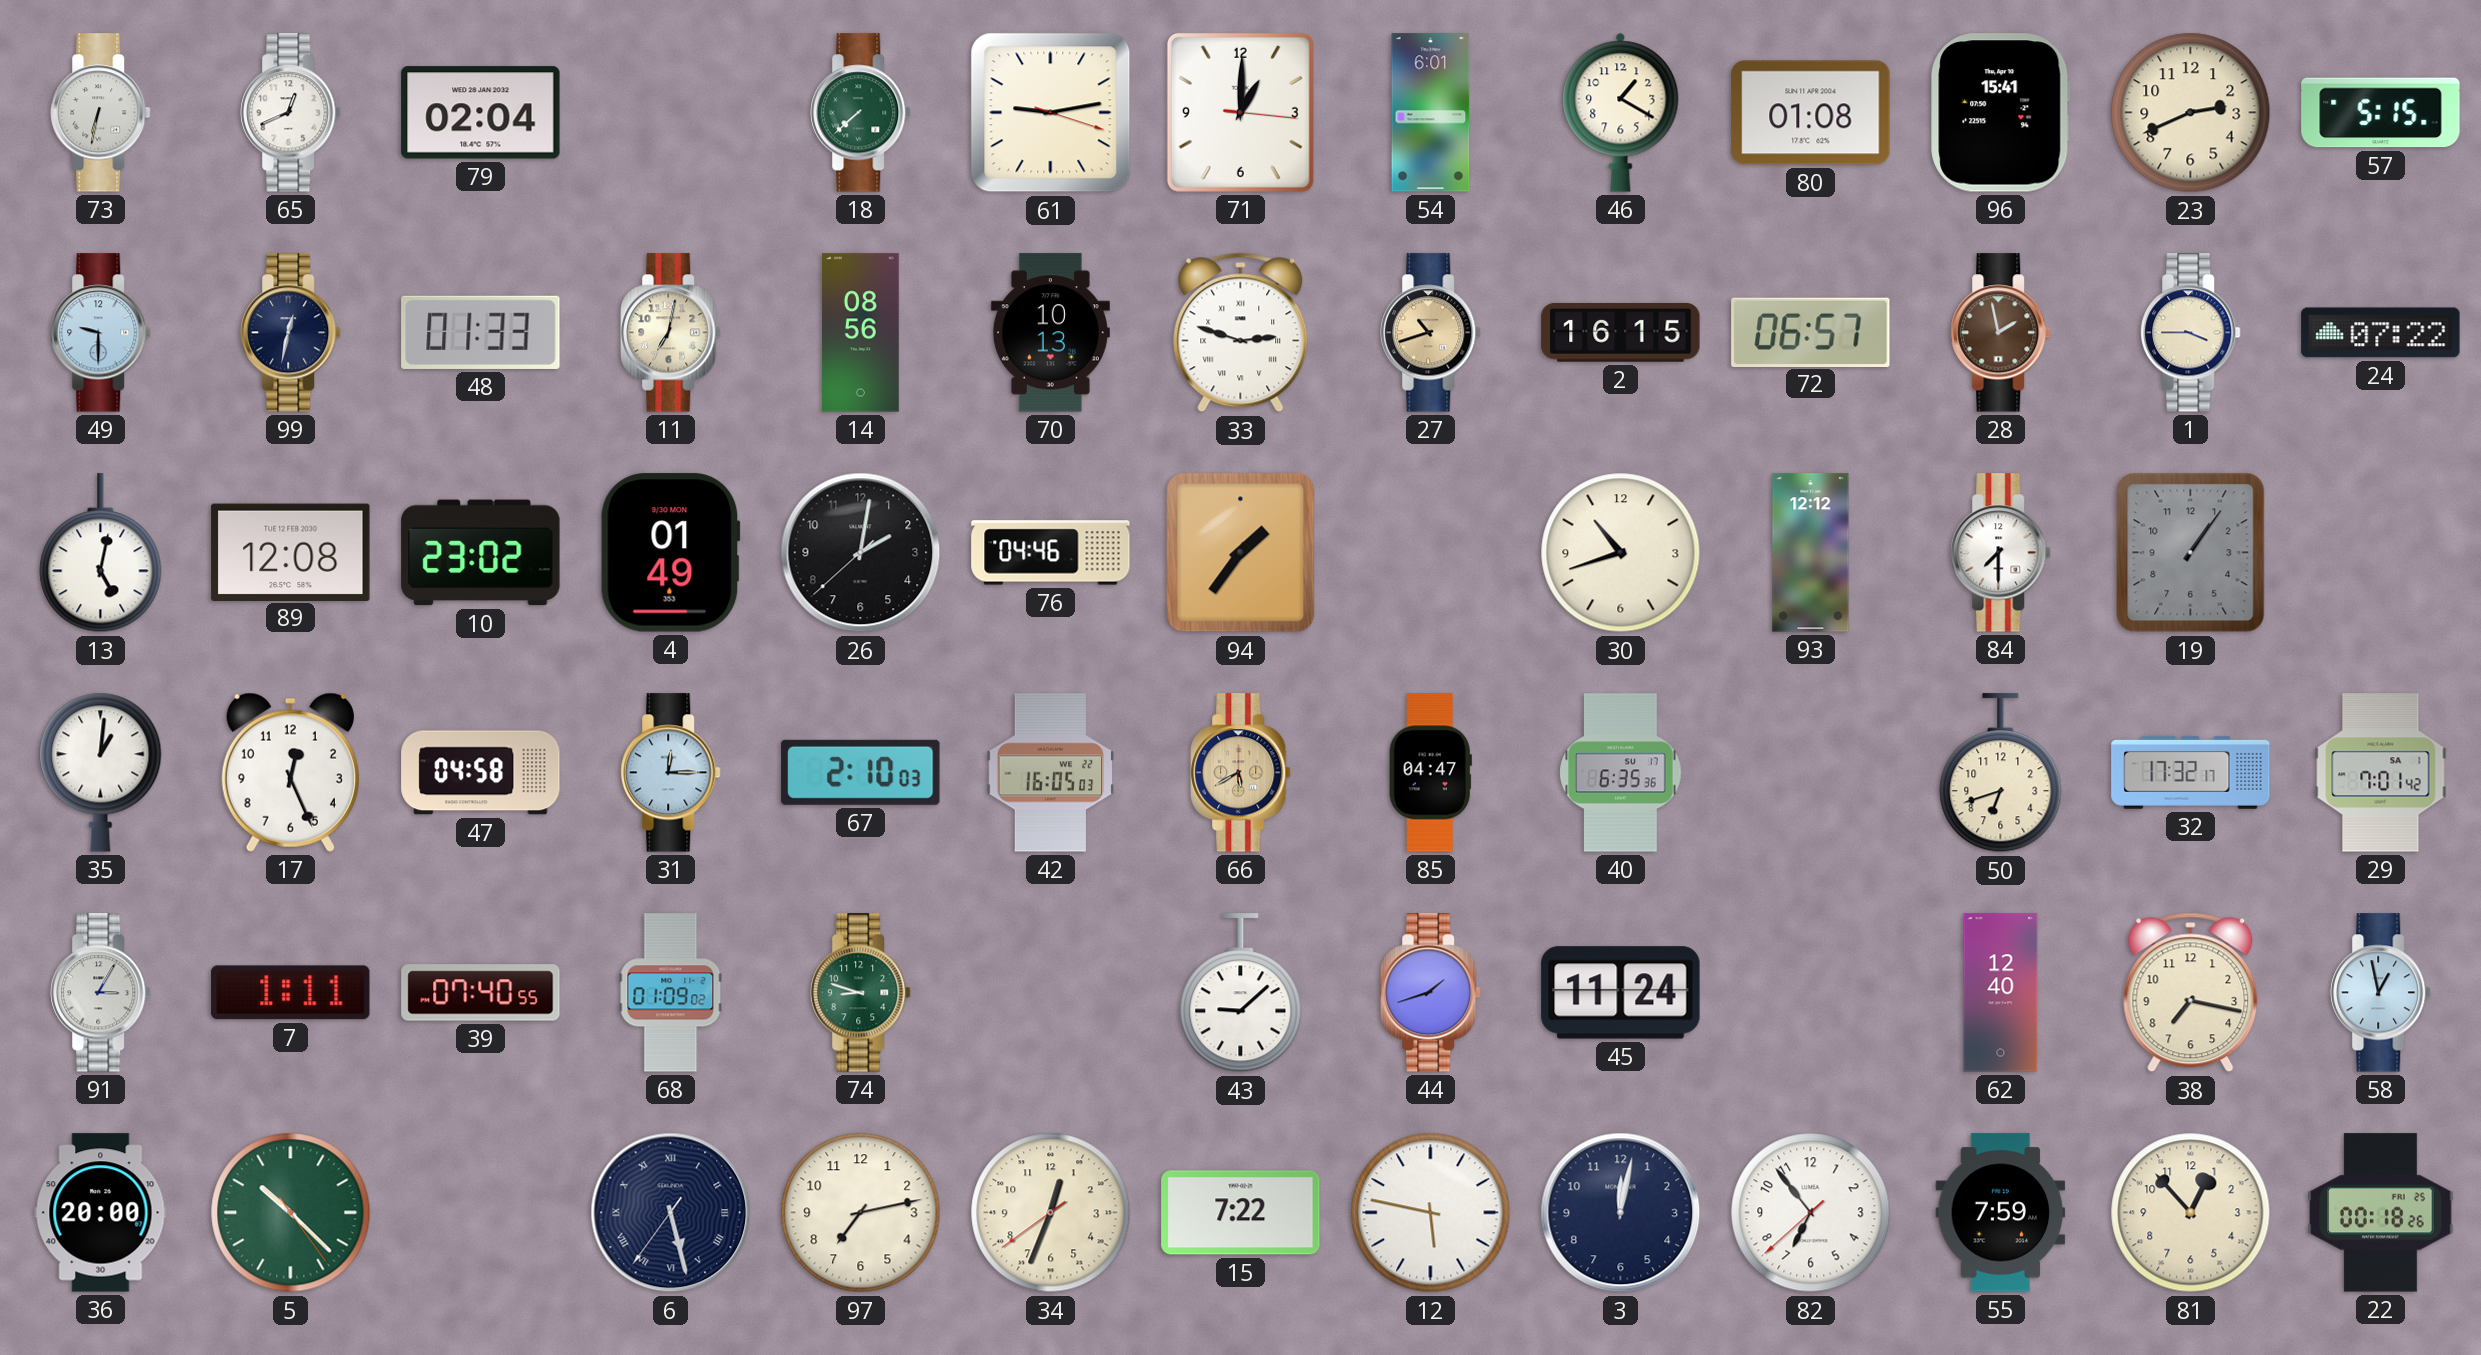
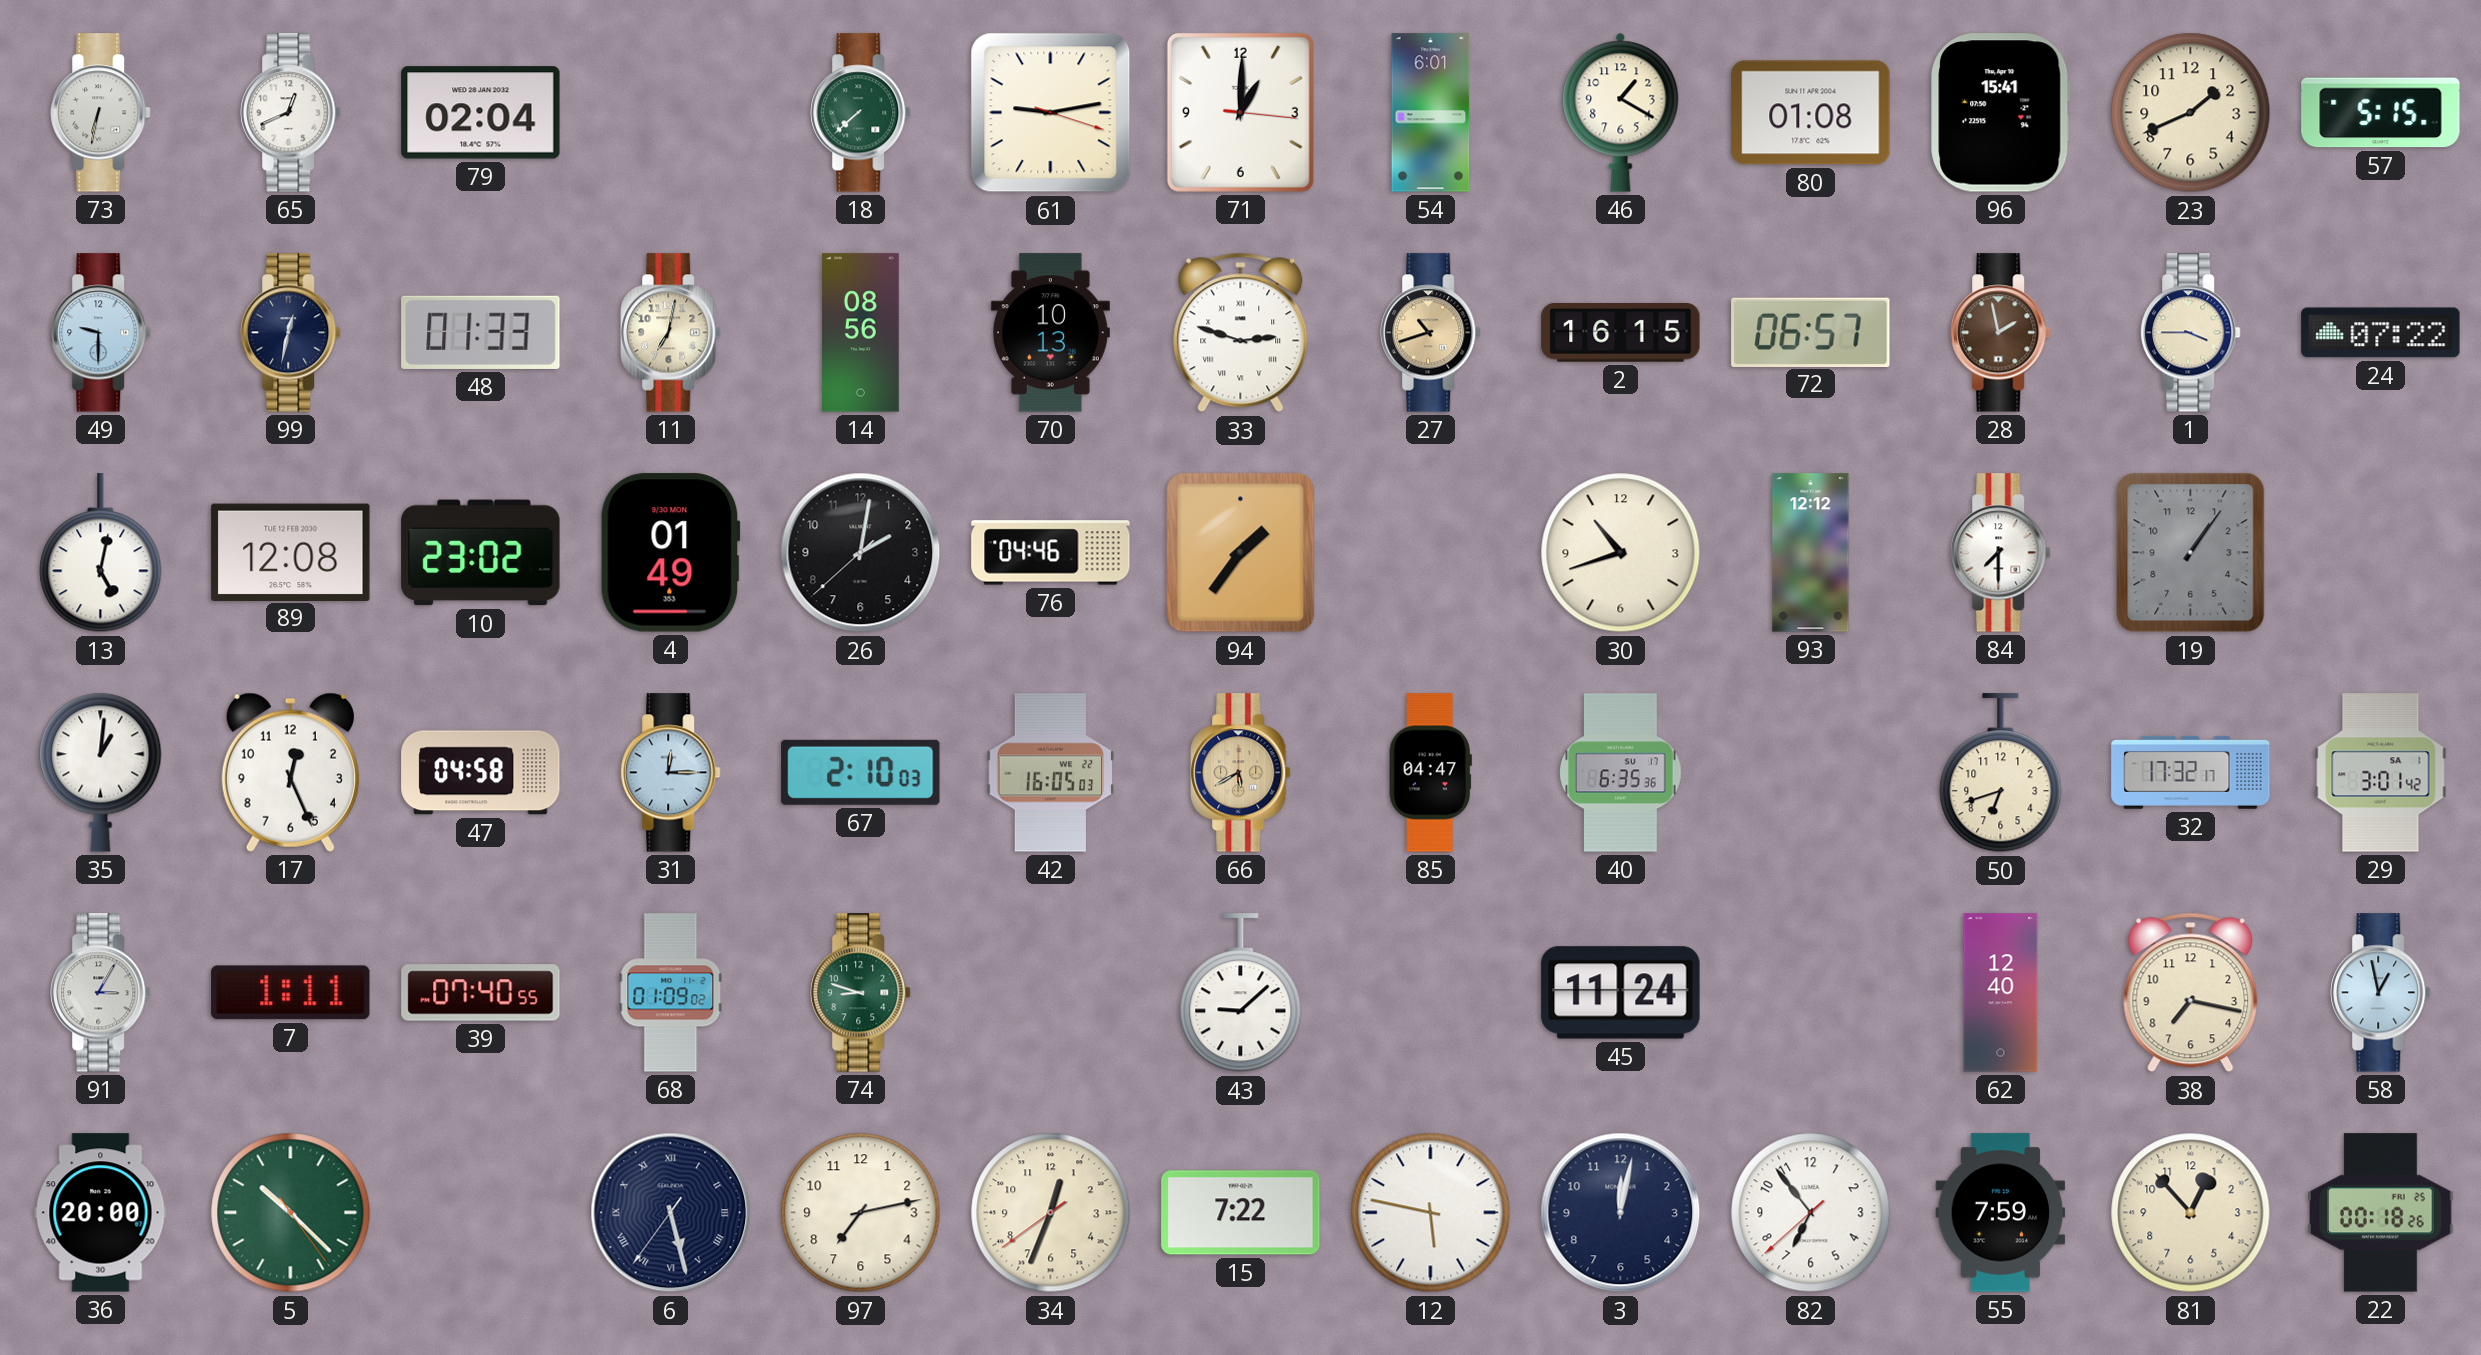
23: 2:41 -> 1:41 (2191, 113)
29: 7:01 -> 3:01 (2381, 773)
44: 1:42 -> none (1431, 993)
